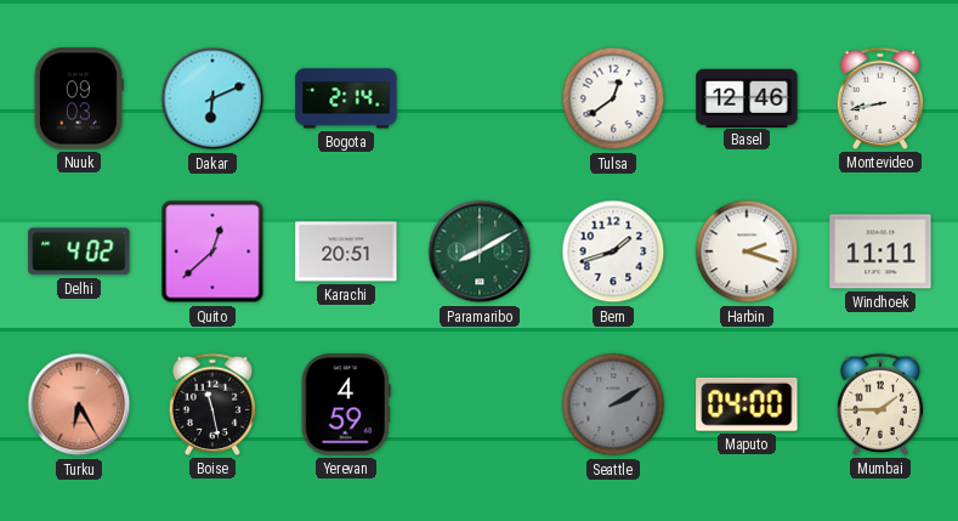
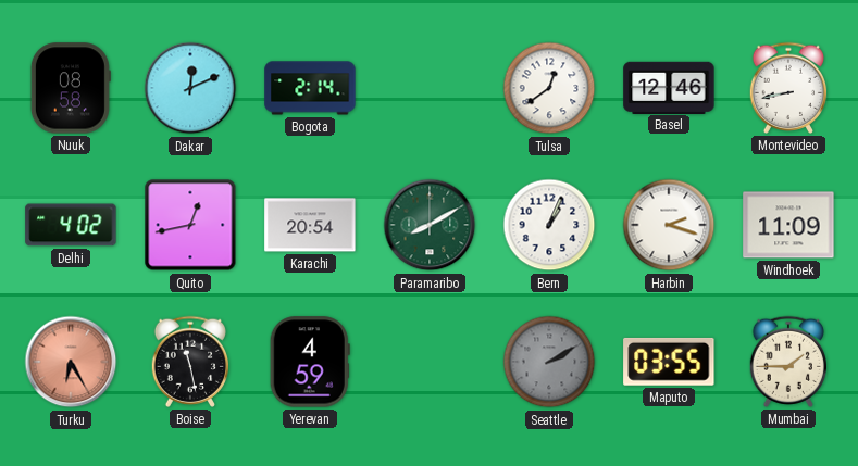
Nuuk: 09:03 -> 08:58 (71, 88)
Dakar: 6:11 -> 12:11 (190, 88)
Quito: 12:38 -> 12:43 (190, 225)
Karachi: 20:51 -> 20:54 (310, 225)
Bern: 1:42 -> 1:04 (549, 225)
Windhoek: 11:11 -> 11:09 (788, 225)
Maputo: 04:00 -> 03:55 (669, 362)
